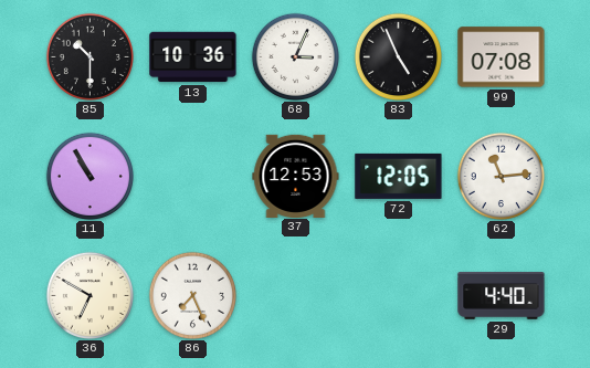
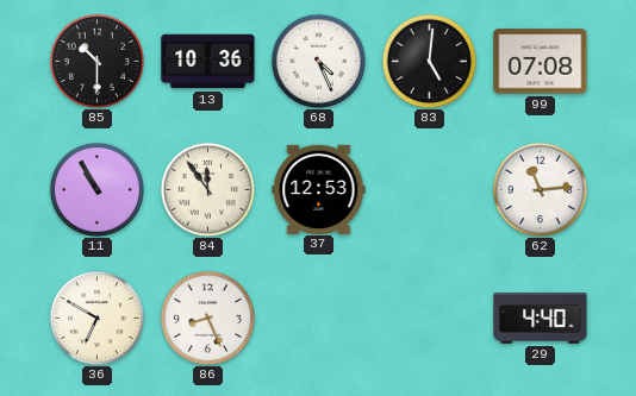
68: 3:04 -> 4:26 (318, 61)
83: 4:56 -> 5:01 (429, 61)
84: none -> 11:54 (207, 189)
72: 12:05 -> none (399, 176)
86: 7:26 -> 8:26 (207, 318)
